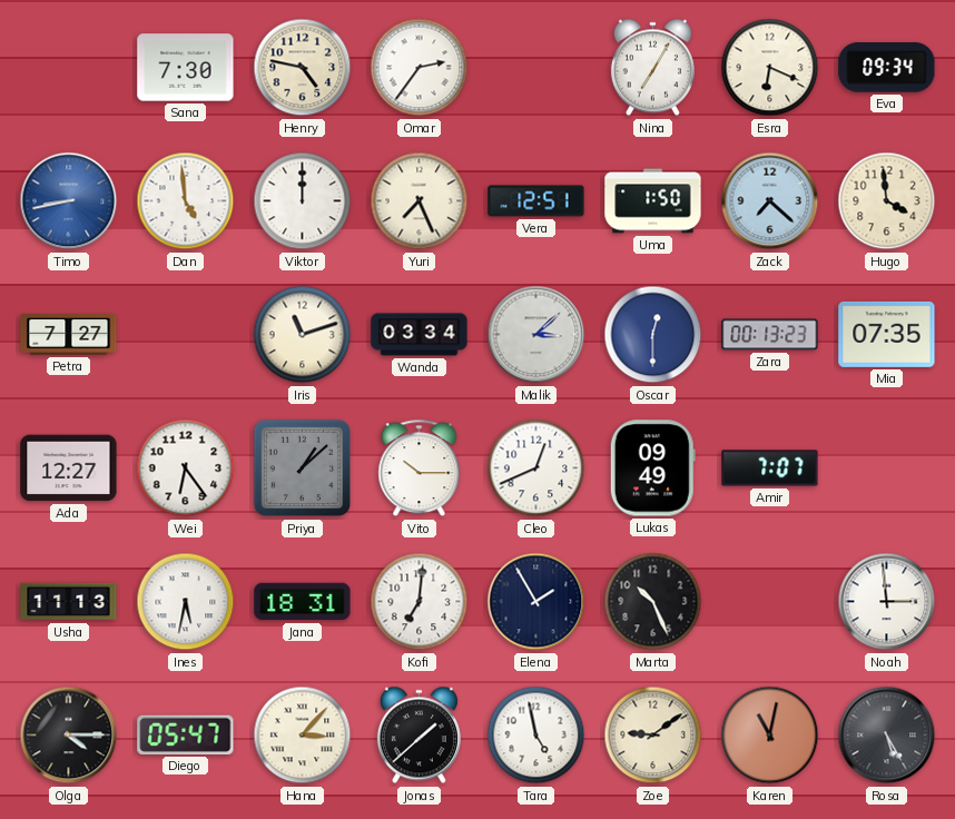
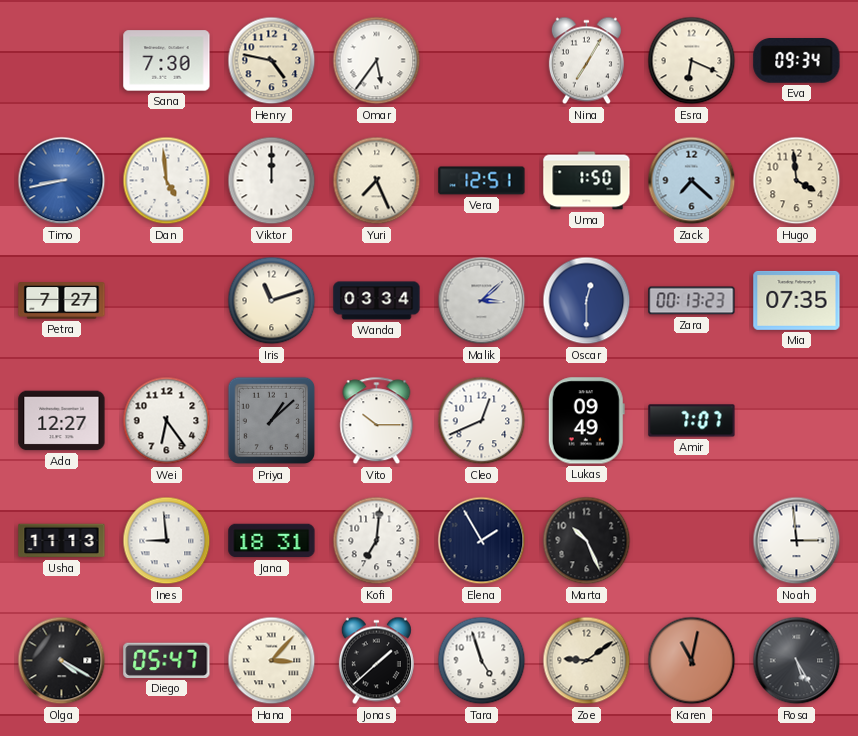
Omar: 2:36 -> 5:36 (377, 61)
Ines: 5:32 -> 8:59 (167, 541)
Olga: 4:15 -> 4:20 (62, 661)
Tara: 4:58 -> 4:57 (482, 661)
